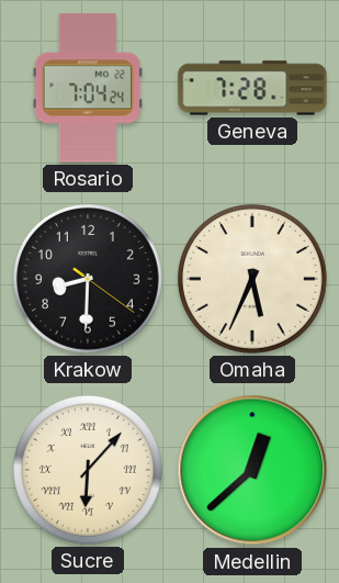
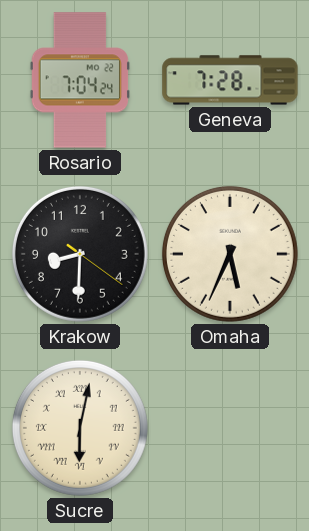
Sucre: 6:07 -> 6:02 (80, 428)
Medellin: 12:38 -> none (252, 470)
